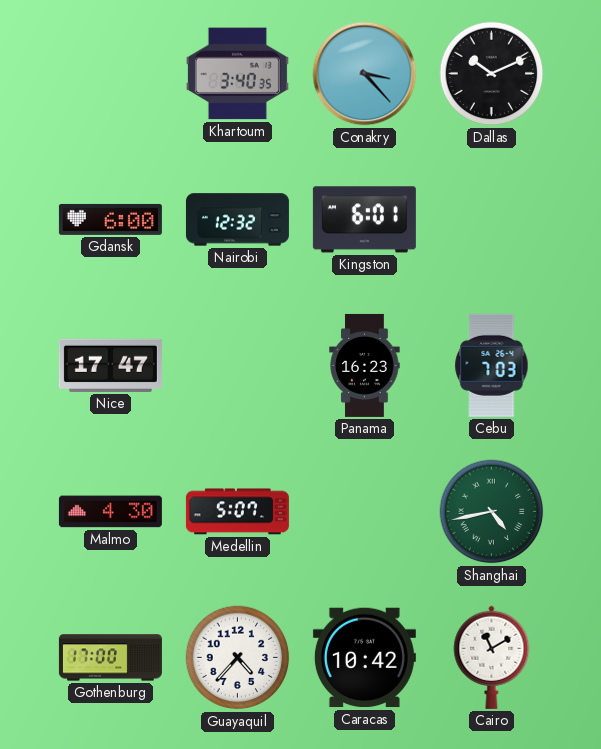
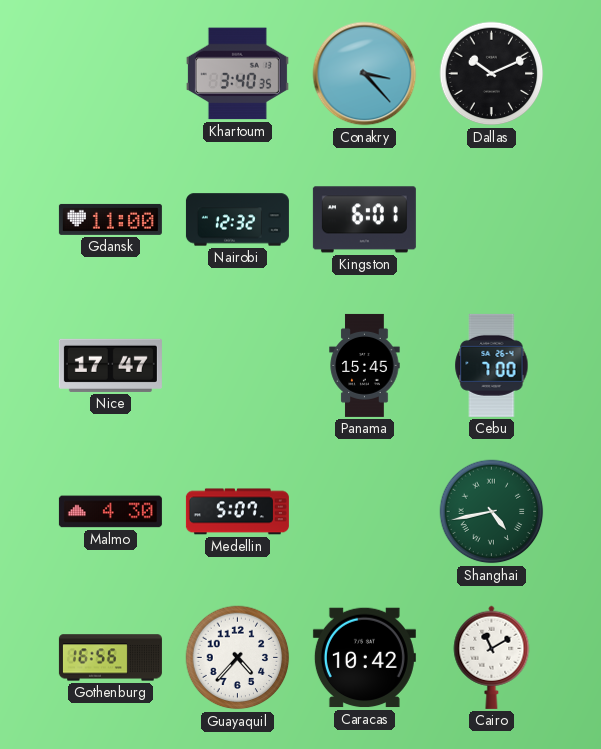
Gdansk: 6:00 -> 11:00 (110, 219)
Panama: 16:23 -> 15:45 (365, 365)
Cebu: 7:03 -> 7:00 (492, 365)
Gothenburg: 17:00 -> 16:56 (110, 658)
